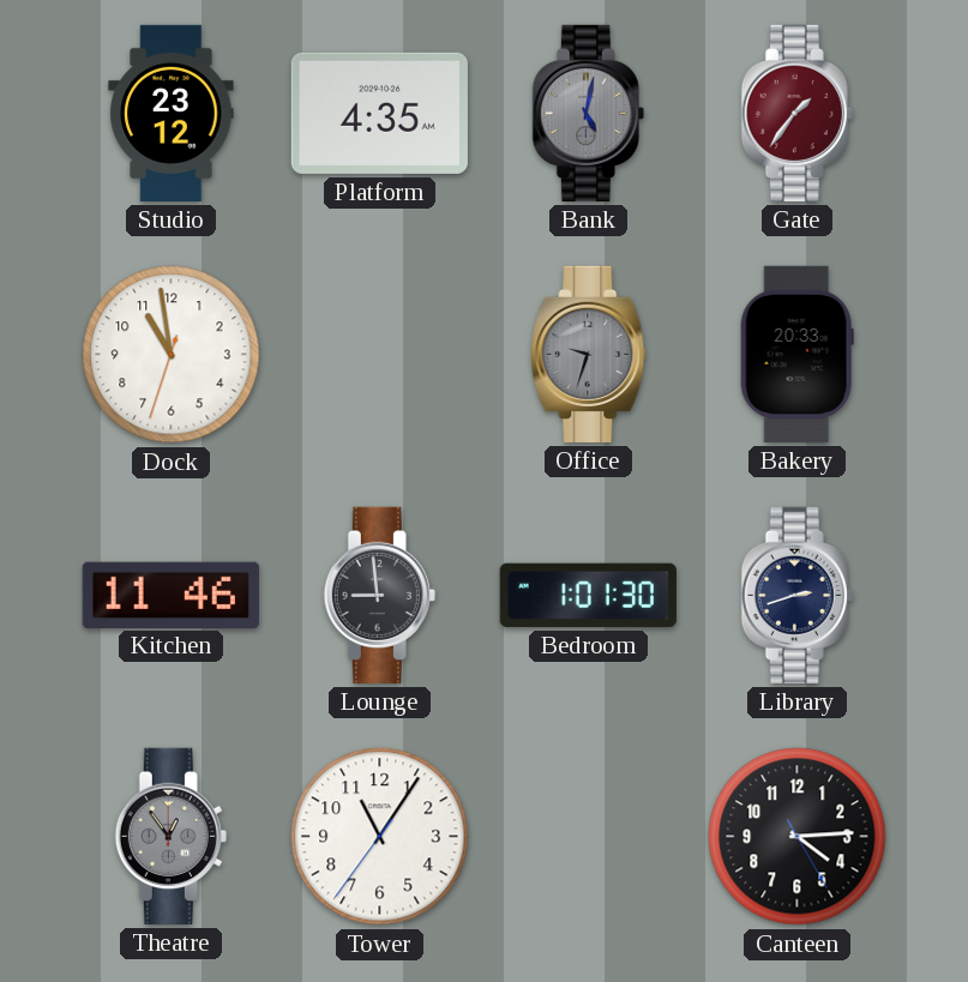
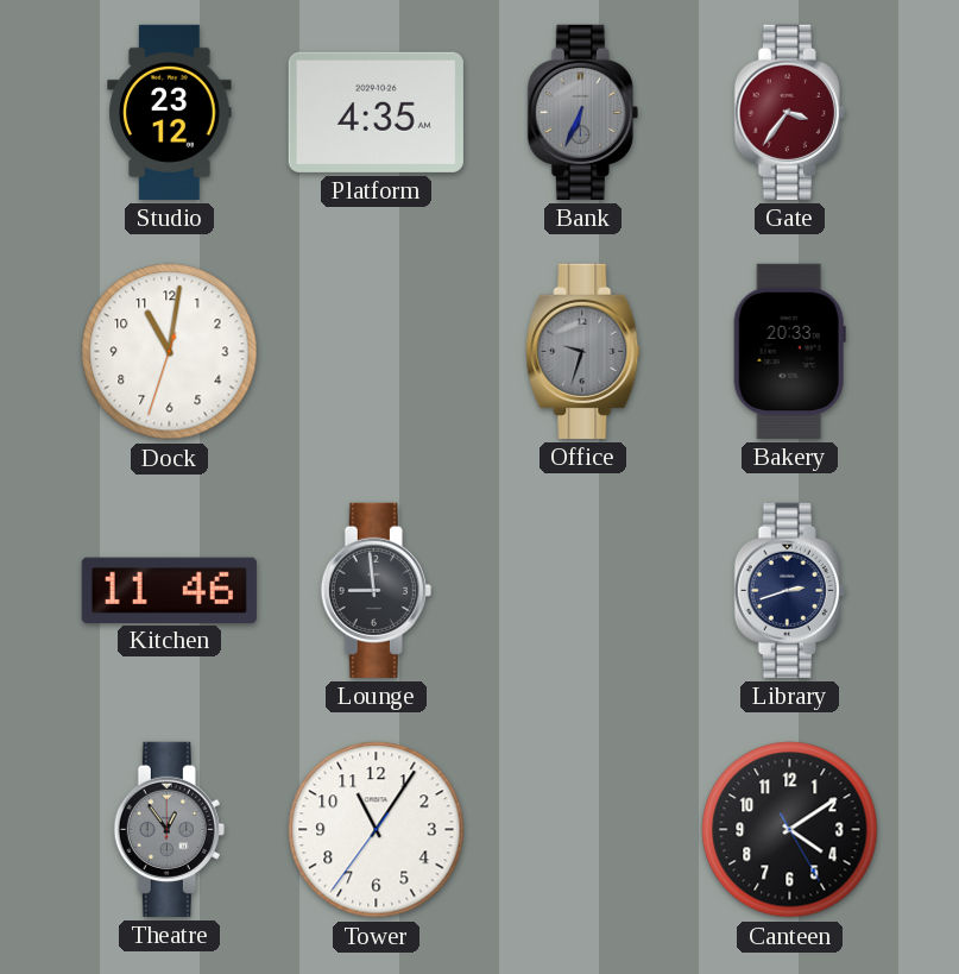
Bank: 5:02 -> 6:34 (582, 112)
Gate: 1:36 -> 3:36 (789, 112)
Dock: 10:58 -> 11:01 (170, 352)
Bedroom: 1:01 -> none (588, 595)
Canteen: 4:14 -> 4:09 (790, 830)
